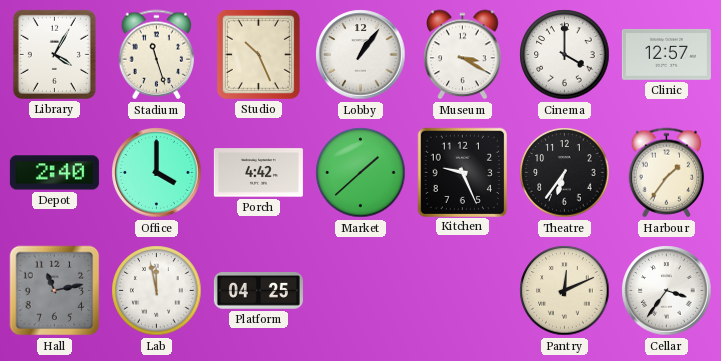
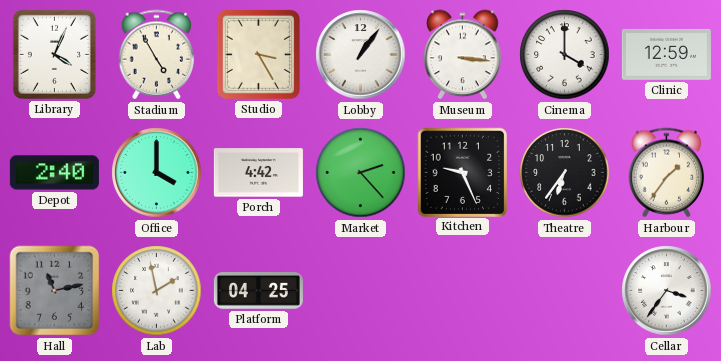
Library: 4:05 -> 4:04 (54, 54)
Stadium: 11:27 -> 4:55 (157, 55)
Studio: 10:26 -> 3:25 (258, 54)
Museum: 3:20 -> 3:16 (463, 55)
Clinic: 12:57 -> 12:59 (666, 54)
Market: 1:38 -> 2:23 (361, 173)
Lab: 11:58 -> 1:58 (157, 291)
Pantry: 12:11 -> none (565, 291)
